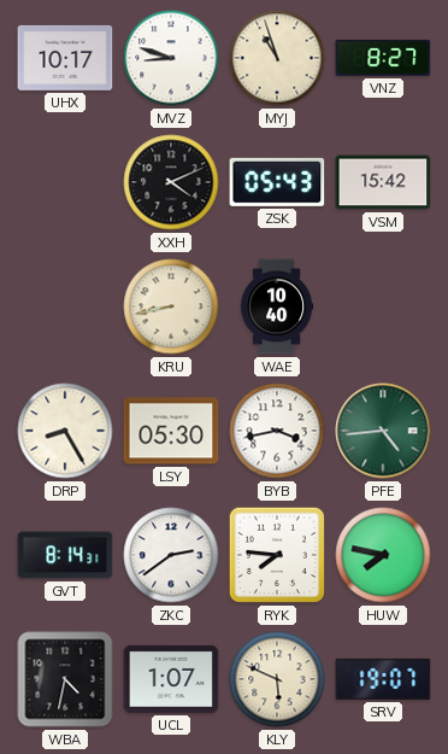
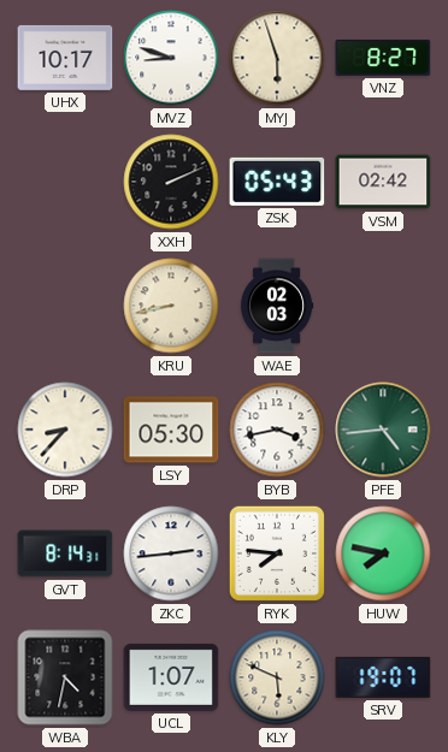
MYJ: 10:57 -> 5:57 (277, 58)
XXH: 4:11 -> 2:11 (171, 182)
VSM: 15:42 -> 02:42 (383, 182)
WAE: 10:40 -> 02:03 (277, 306)
DRP: 8:25 -> 8:37 (65, 430)
ZKC: 2:39 -> 2:44 (171, 553)
